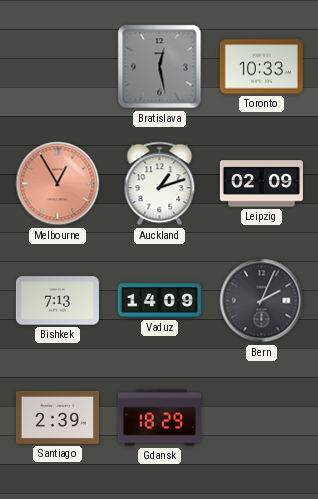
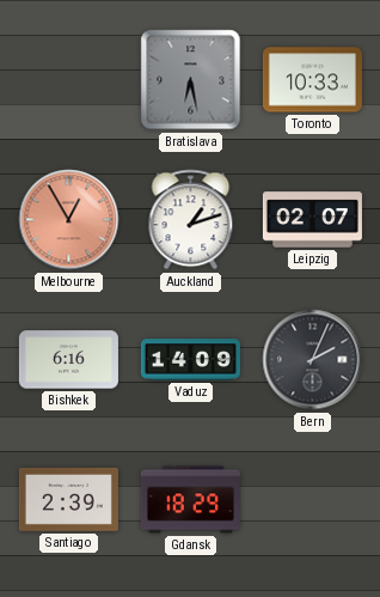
Bratislava: 12:28 -> 6:28 (191, 80)
Leipzig: 02:09 -> 02:07 (312, 220)
Bishkek: 7:13 -> 6:16 (68, 360)
